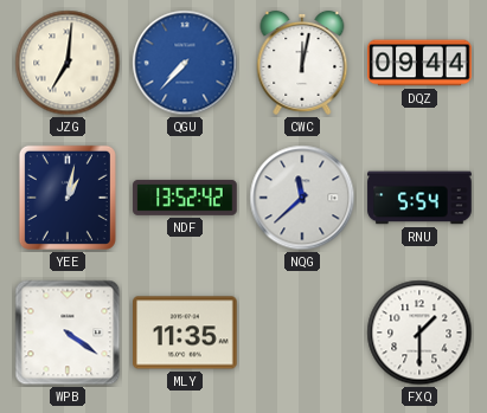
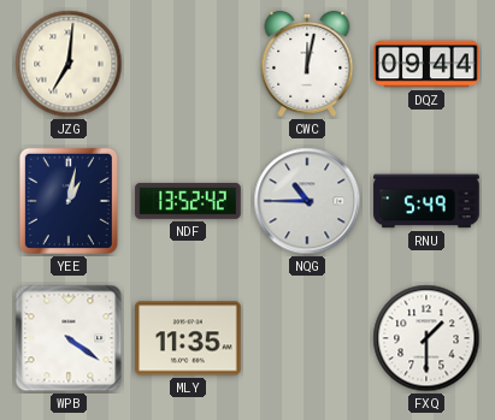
QGU: 7:37 -> none (185, 63)
NQG: 11:38 -> 10:45 (307, 201)
RNU: 5:54 -> 5:49 (426, 201)
